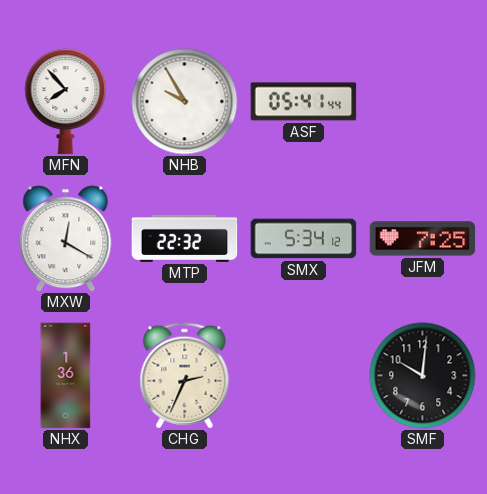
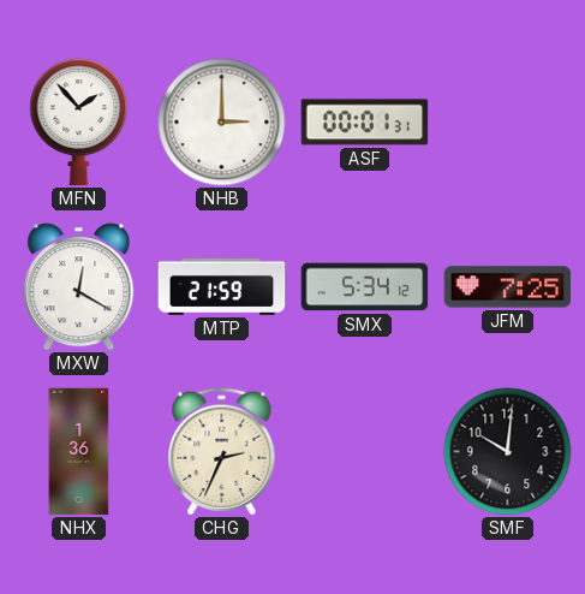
MFN: 7:53 -> 1:53 (79, 123)
NHB: 9:55 -> 3:00 (222, 123)
ASF: 05:41 -> 00:01 (365, 123)
MTP: 22:32 -> 21:59 (222, 286)
